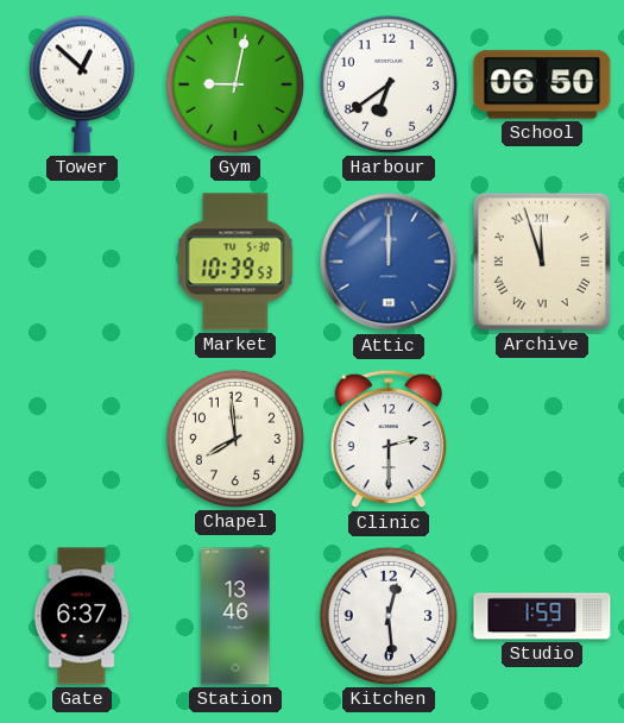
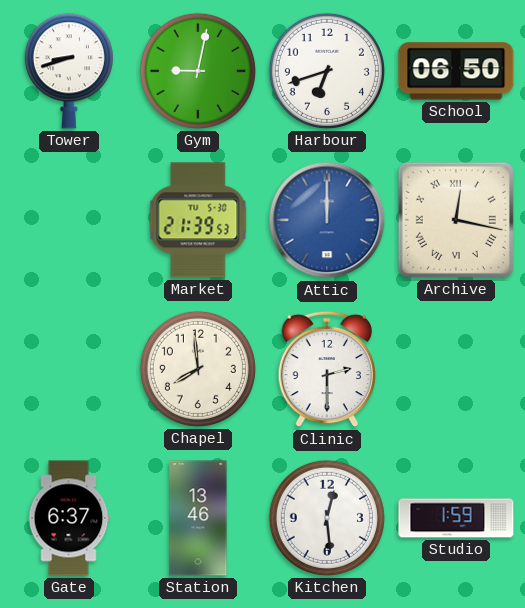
Tower: 12:52 -> 8:42 (69, 71)
Harbour: 6:39 -> 6:42 (327, 71)
Market: 10:39 -> 21:39 (198, 220)
Archive: 11:57 -> 12:17 (456, 220)
